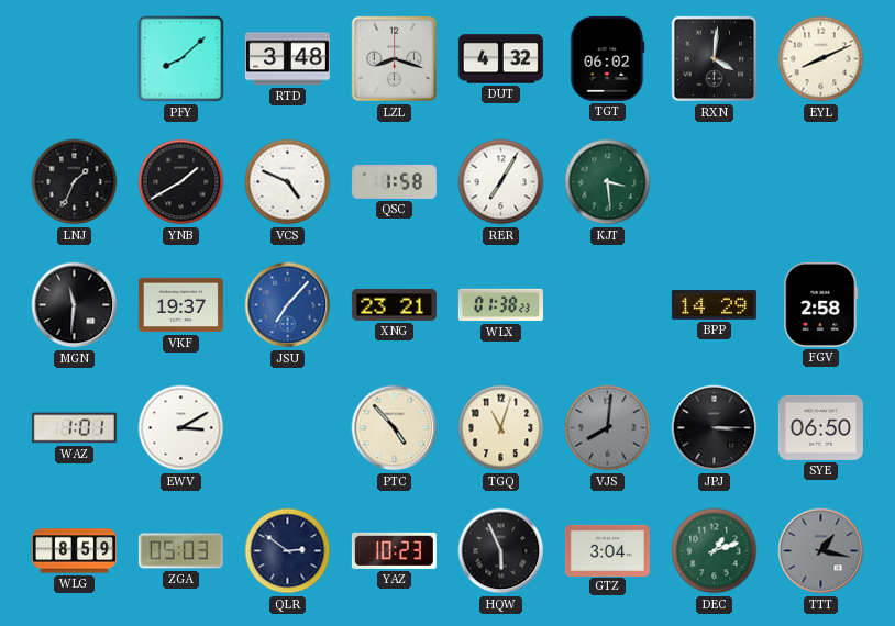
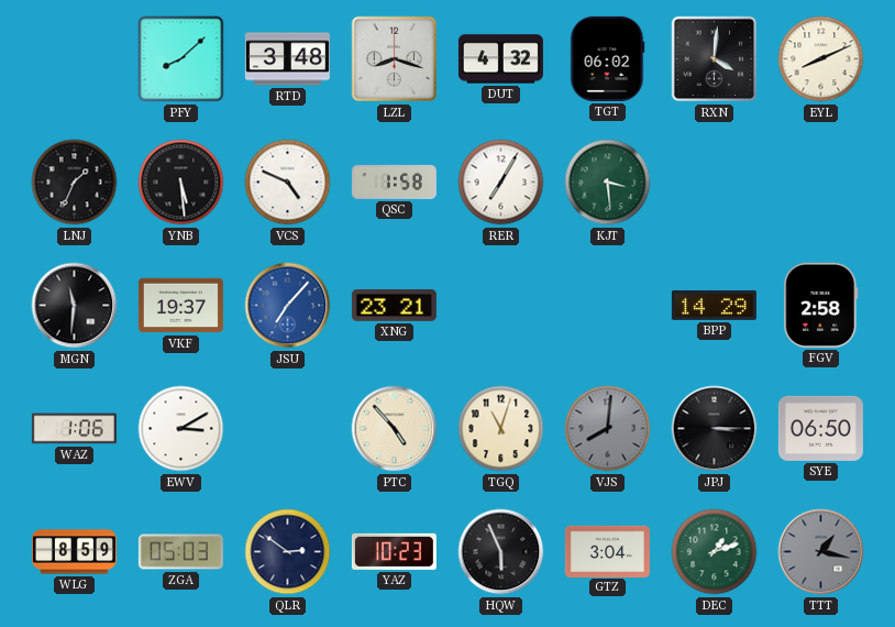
YNB: 1:40 -> 5:29 (181, 183)
WLX: 01:38 -> none (500, 305)
WAZ: 1:01 -> 1:06 (74, 429)
